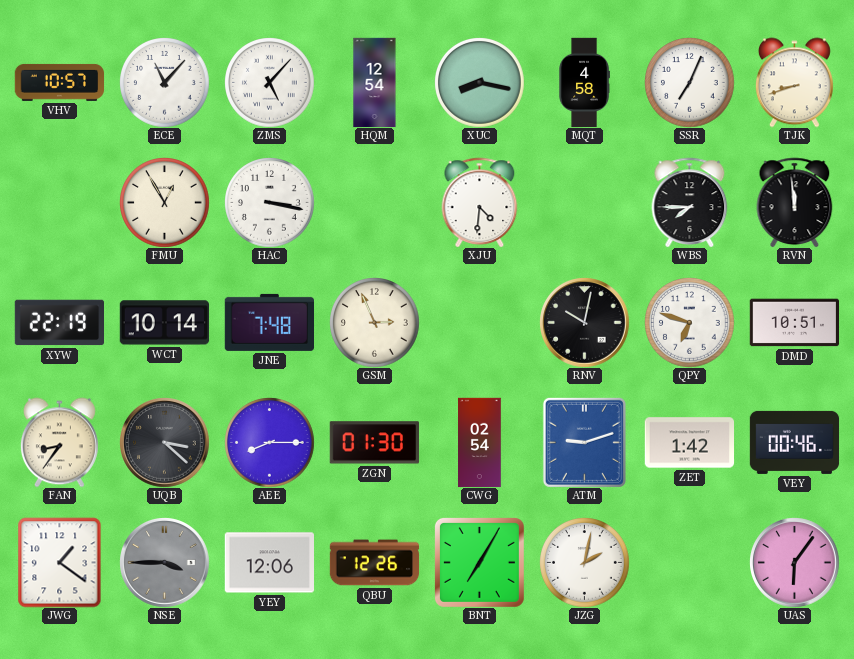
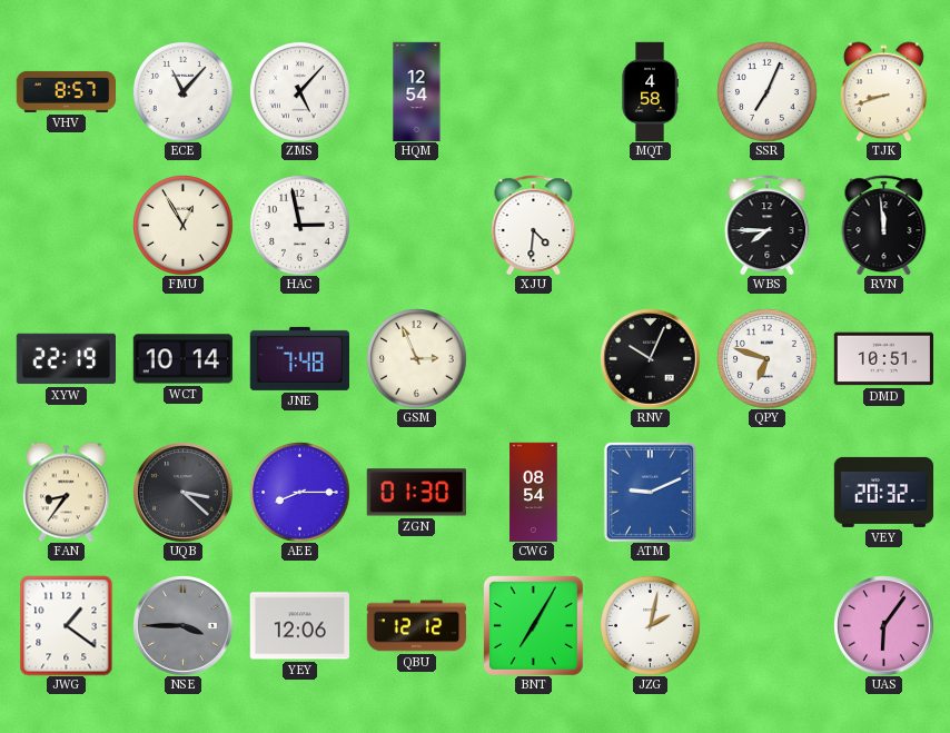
VHV: 10:57 -> 8:57 (66, 91)
XUC: 8:17 -> none (480, 83)
HAC: 3:17 -> 2:58 (300, 226)
RNV: 10:02 -> 10:04 (651, 359)
CWG: 02:54 -> 08:54 (534, 492)
ATM: 9:12 -> 9:11 (650, 492)
ZET: 1:42 -> none (689, 443)
VEY: 00:46 -> 20:32 (883, 492)
QBU: 12:26 -> 12:12 (416, 626)
